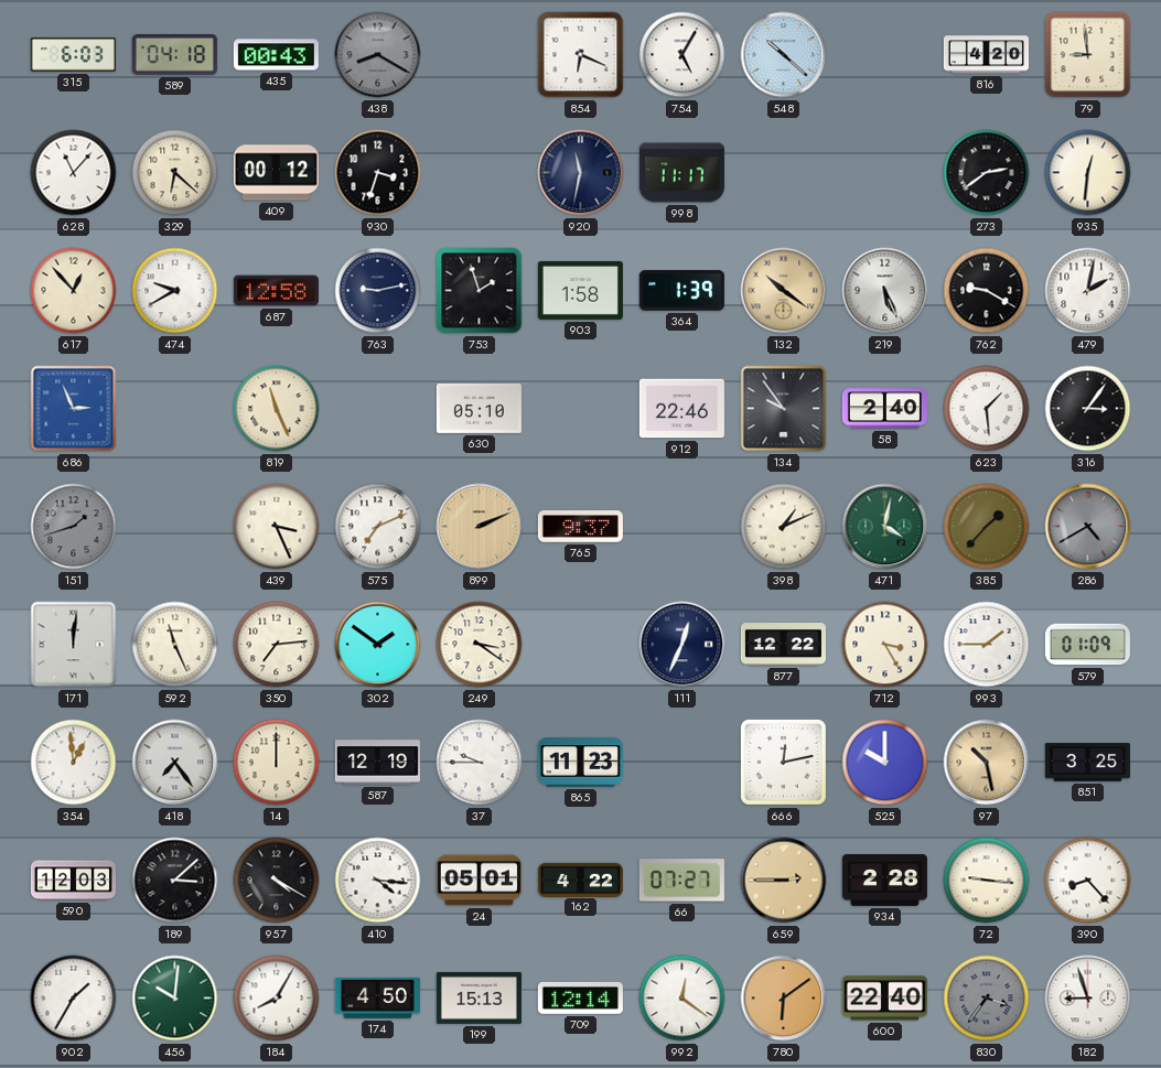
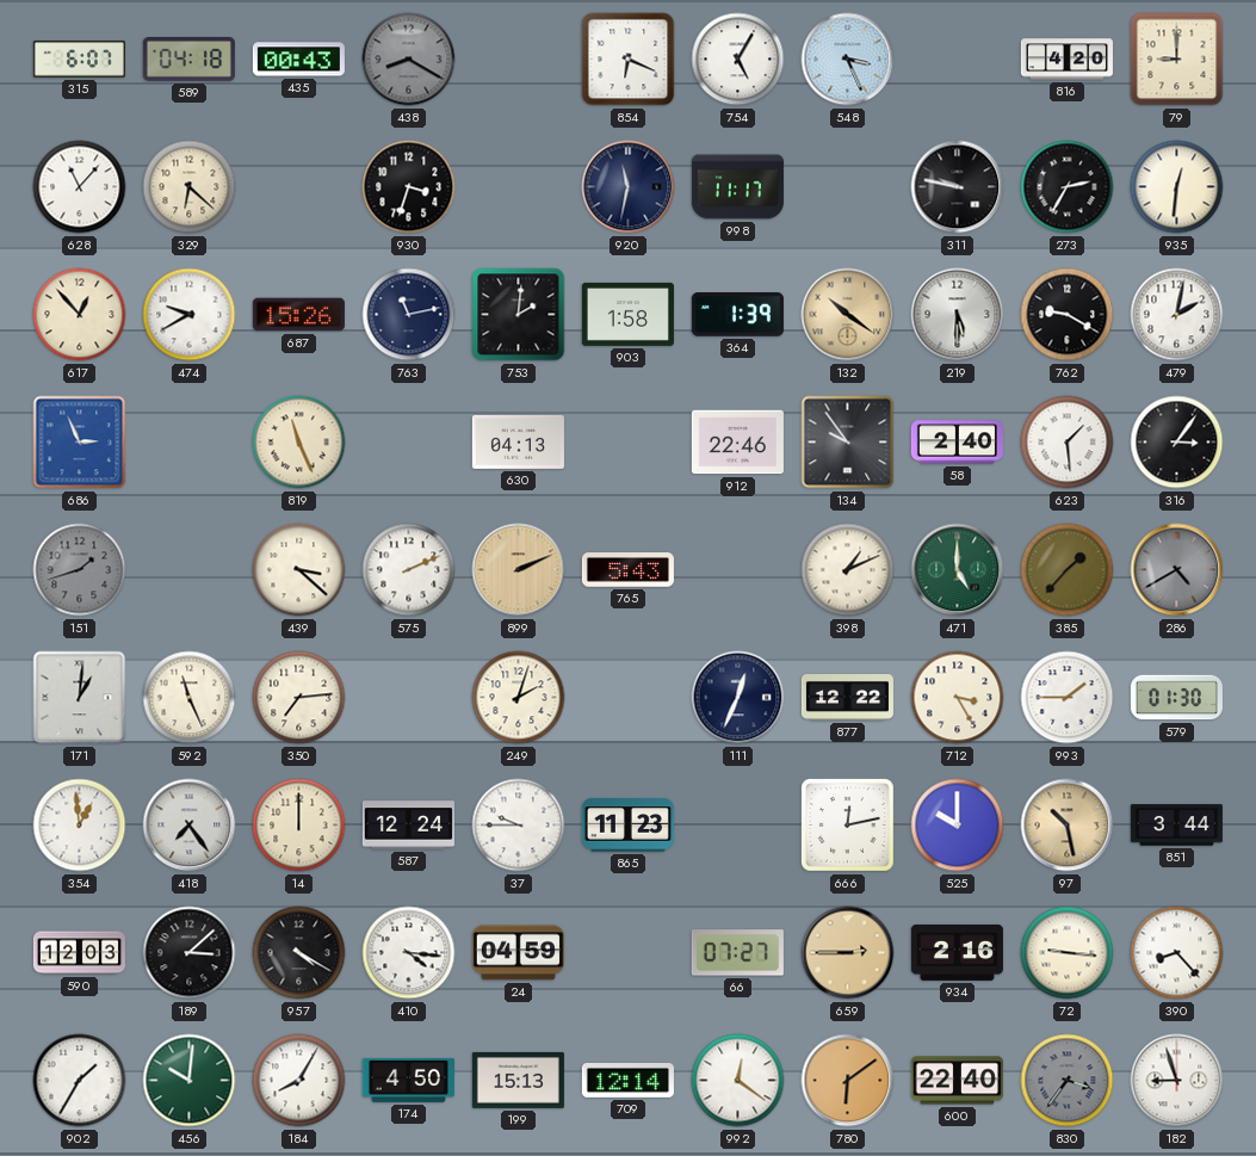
315: 6:03 -> 6:07 (79, 60)
548: 10:22 -> 3:26 (848, 60)
79: 8:59 -> 9:00 (1177, 60)
409: 00:12 -> none (276, 173)
311: none -> 9:47 (958, 187)
273: 2:39 -> 2:35 (1068, 187)
687: 12:58 -> 15:26 (298, 315)
763: 9:13 -> 11:13 (409, 315)
753: 1:57 -> 2:01 (519, 315)
219: 5:26 -> 5:30 (958, 315)
630: 05:10 -> 04:13 (518, 441)
439: 3:26 -> 3:22 (299, 570)
575: 7:11 -> 2:11 (409, 570)
765: 9:37 -> 5:43 (627, 570)
471: 4:02 -> 5:00 (958, 570)
171: 12:01 -> 1:01 (80, 698)
302: 1:51 -> none (378, 645)
249: 3:21 -> 2:03 (519, 698)
579: 01:09 -> 01:30 (1176, 698)
587: 12:19 -> 12:24 (408, 826)
851: 3:25 -> 3:44 (1176, 826)
24: 05:01 -> 04:59 (518, 953)
162: 4:22 -> none (580, 880)
934: 2:28 -> 2:16 (957, 952)
